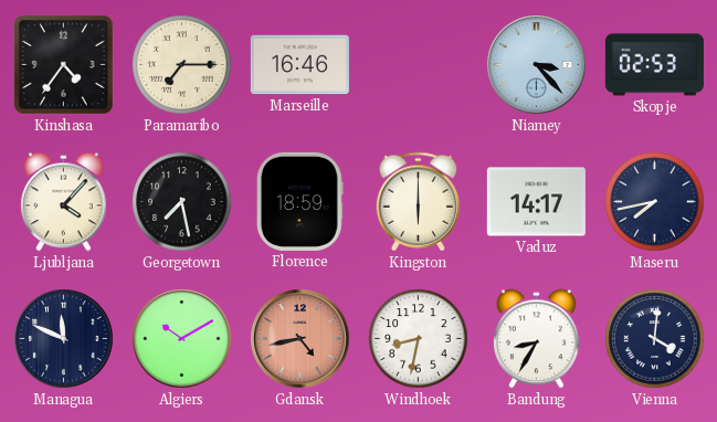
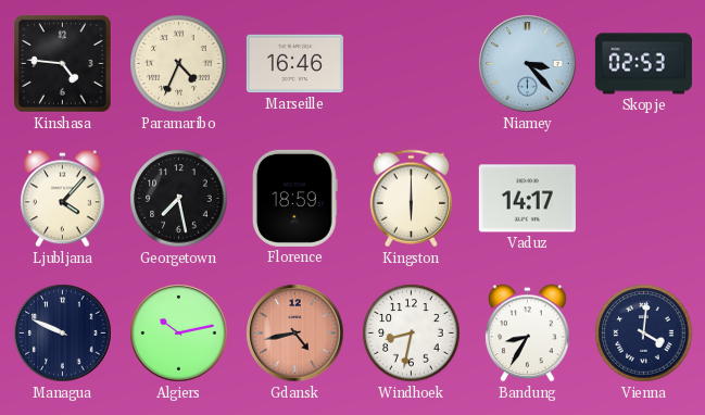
Kinshasa: 4:36 -> 4:46 (63, 64)
Paramaribo: 7:15 -> 4:34 (179, 64)
Maseru: 7:43 -> none (655, 202)
Managua: 11:49 -> 9:49 (63, 334)
Algiers: 10:10 -> 10:13 (179, 334)
